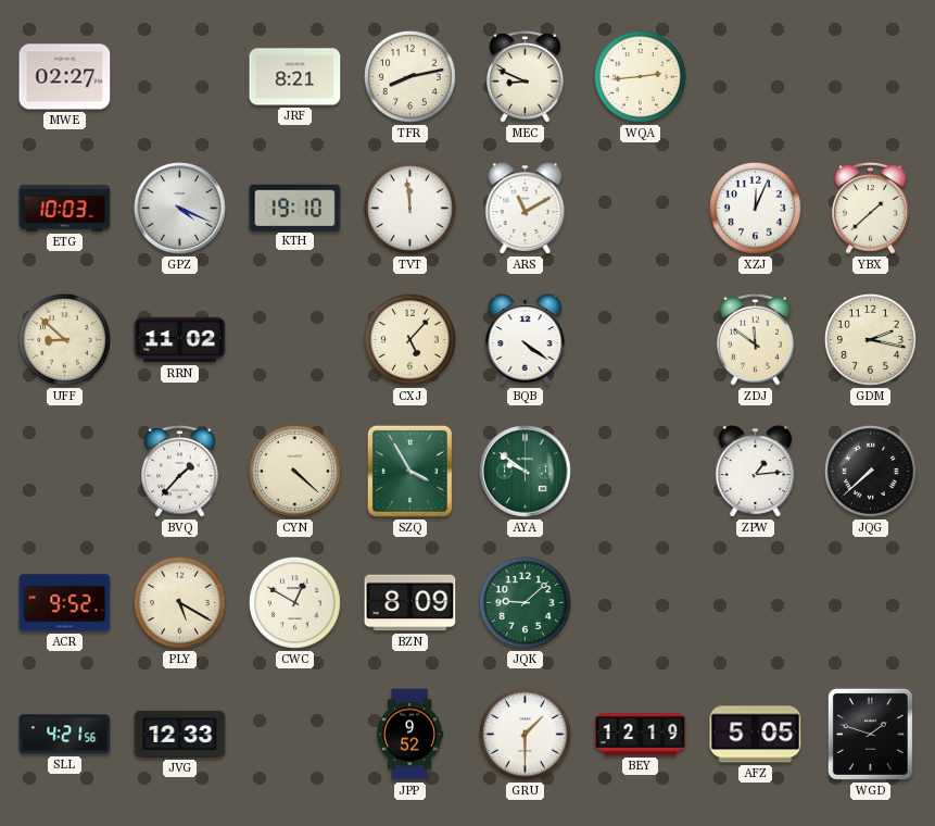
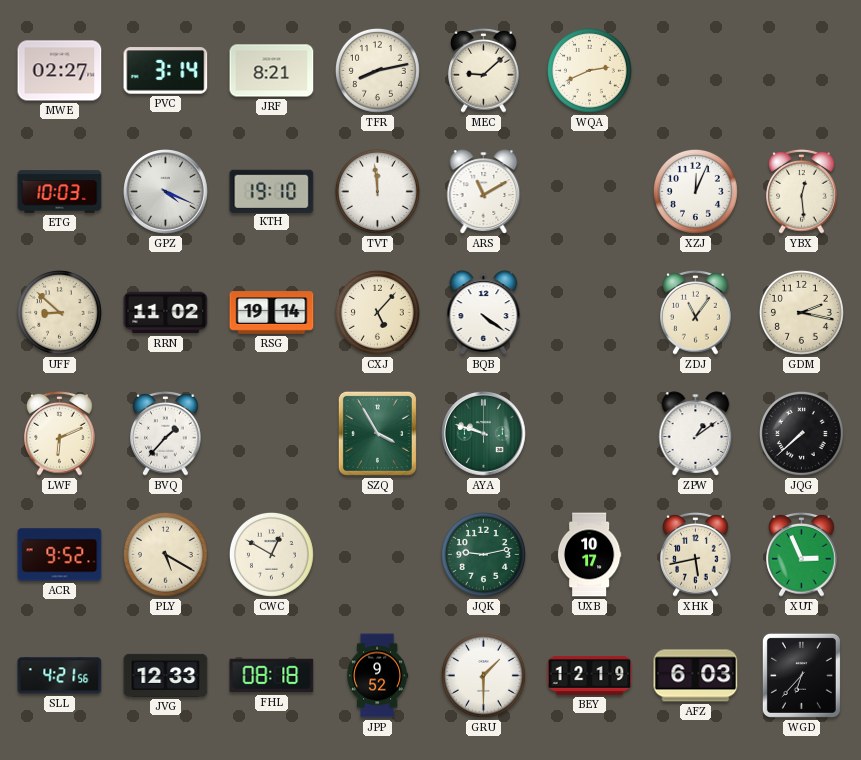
PVC: none -> 3:14 (166, 71)
MEC: 8:49 -> 9:08 (484, 70)
WQA: 2:44 -> 2:41 (589, 70)
YBX: 1:38 -> 12:29 (802, 191)
RSG: none -> 19:14 (272, 313)
ZDJ: 11:51 -> 11:06 (696, 312)
LWF: none -> 6:11 (60, 433)
CYN: 4:22 -> none (294, 471)
AYA: 9:51 -> 9:48 (484, 434)
ZPW: 1:14 -> 1:09 (696, 434)
BZN: 8:09 -> none (410, 603)
JQK: 9:08 -> 9:13 (483, 554)
UXB: none -> 10:17 (589, 555)
XHK: none -> 5:43 (696, 554)
XUT: none -> 2:56 (802, 554)
FHL: none -> 08:18 (272, 676)
AFZ: 5:05 -> 6:03 (696, 676)
WGD: 1:48 -> 6:37 (801, 675)
